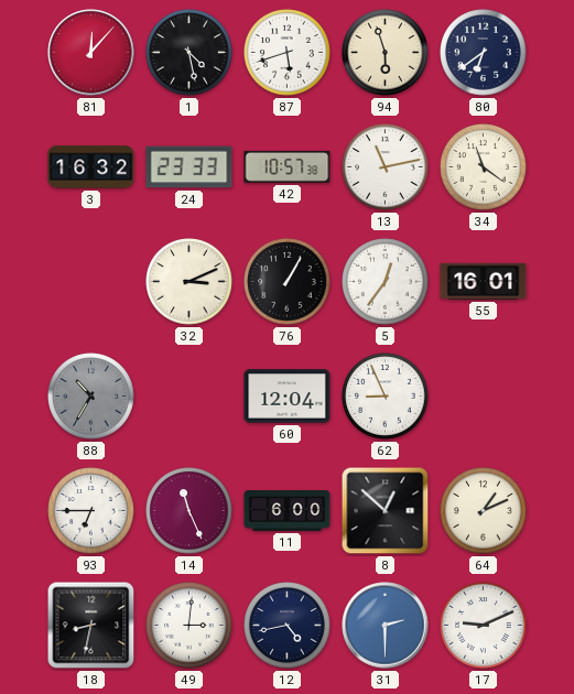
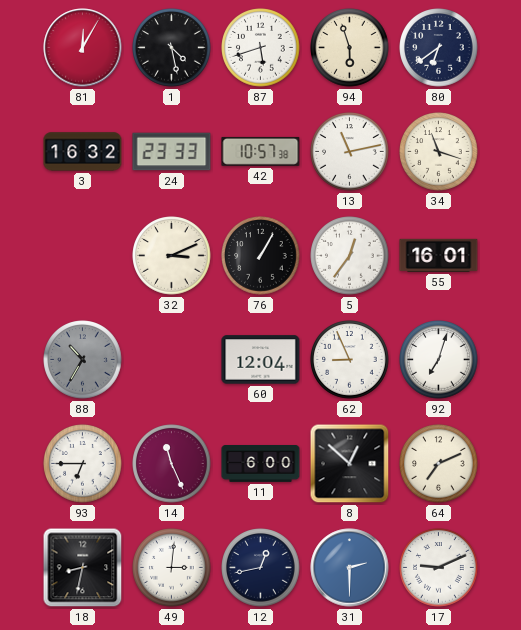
81: 12:07 -> 12:05 (83, 48)
34: 11:21 -> 11:18 (439, 152)
92: none -> 7:03 (439, 360)
64: 1:11 -> 7:11 (439, 464)
12: 4:43 -> 12:43 (261, 568)
